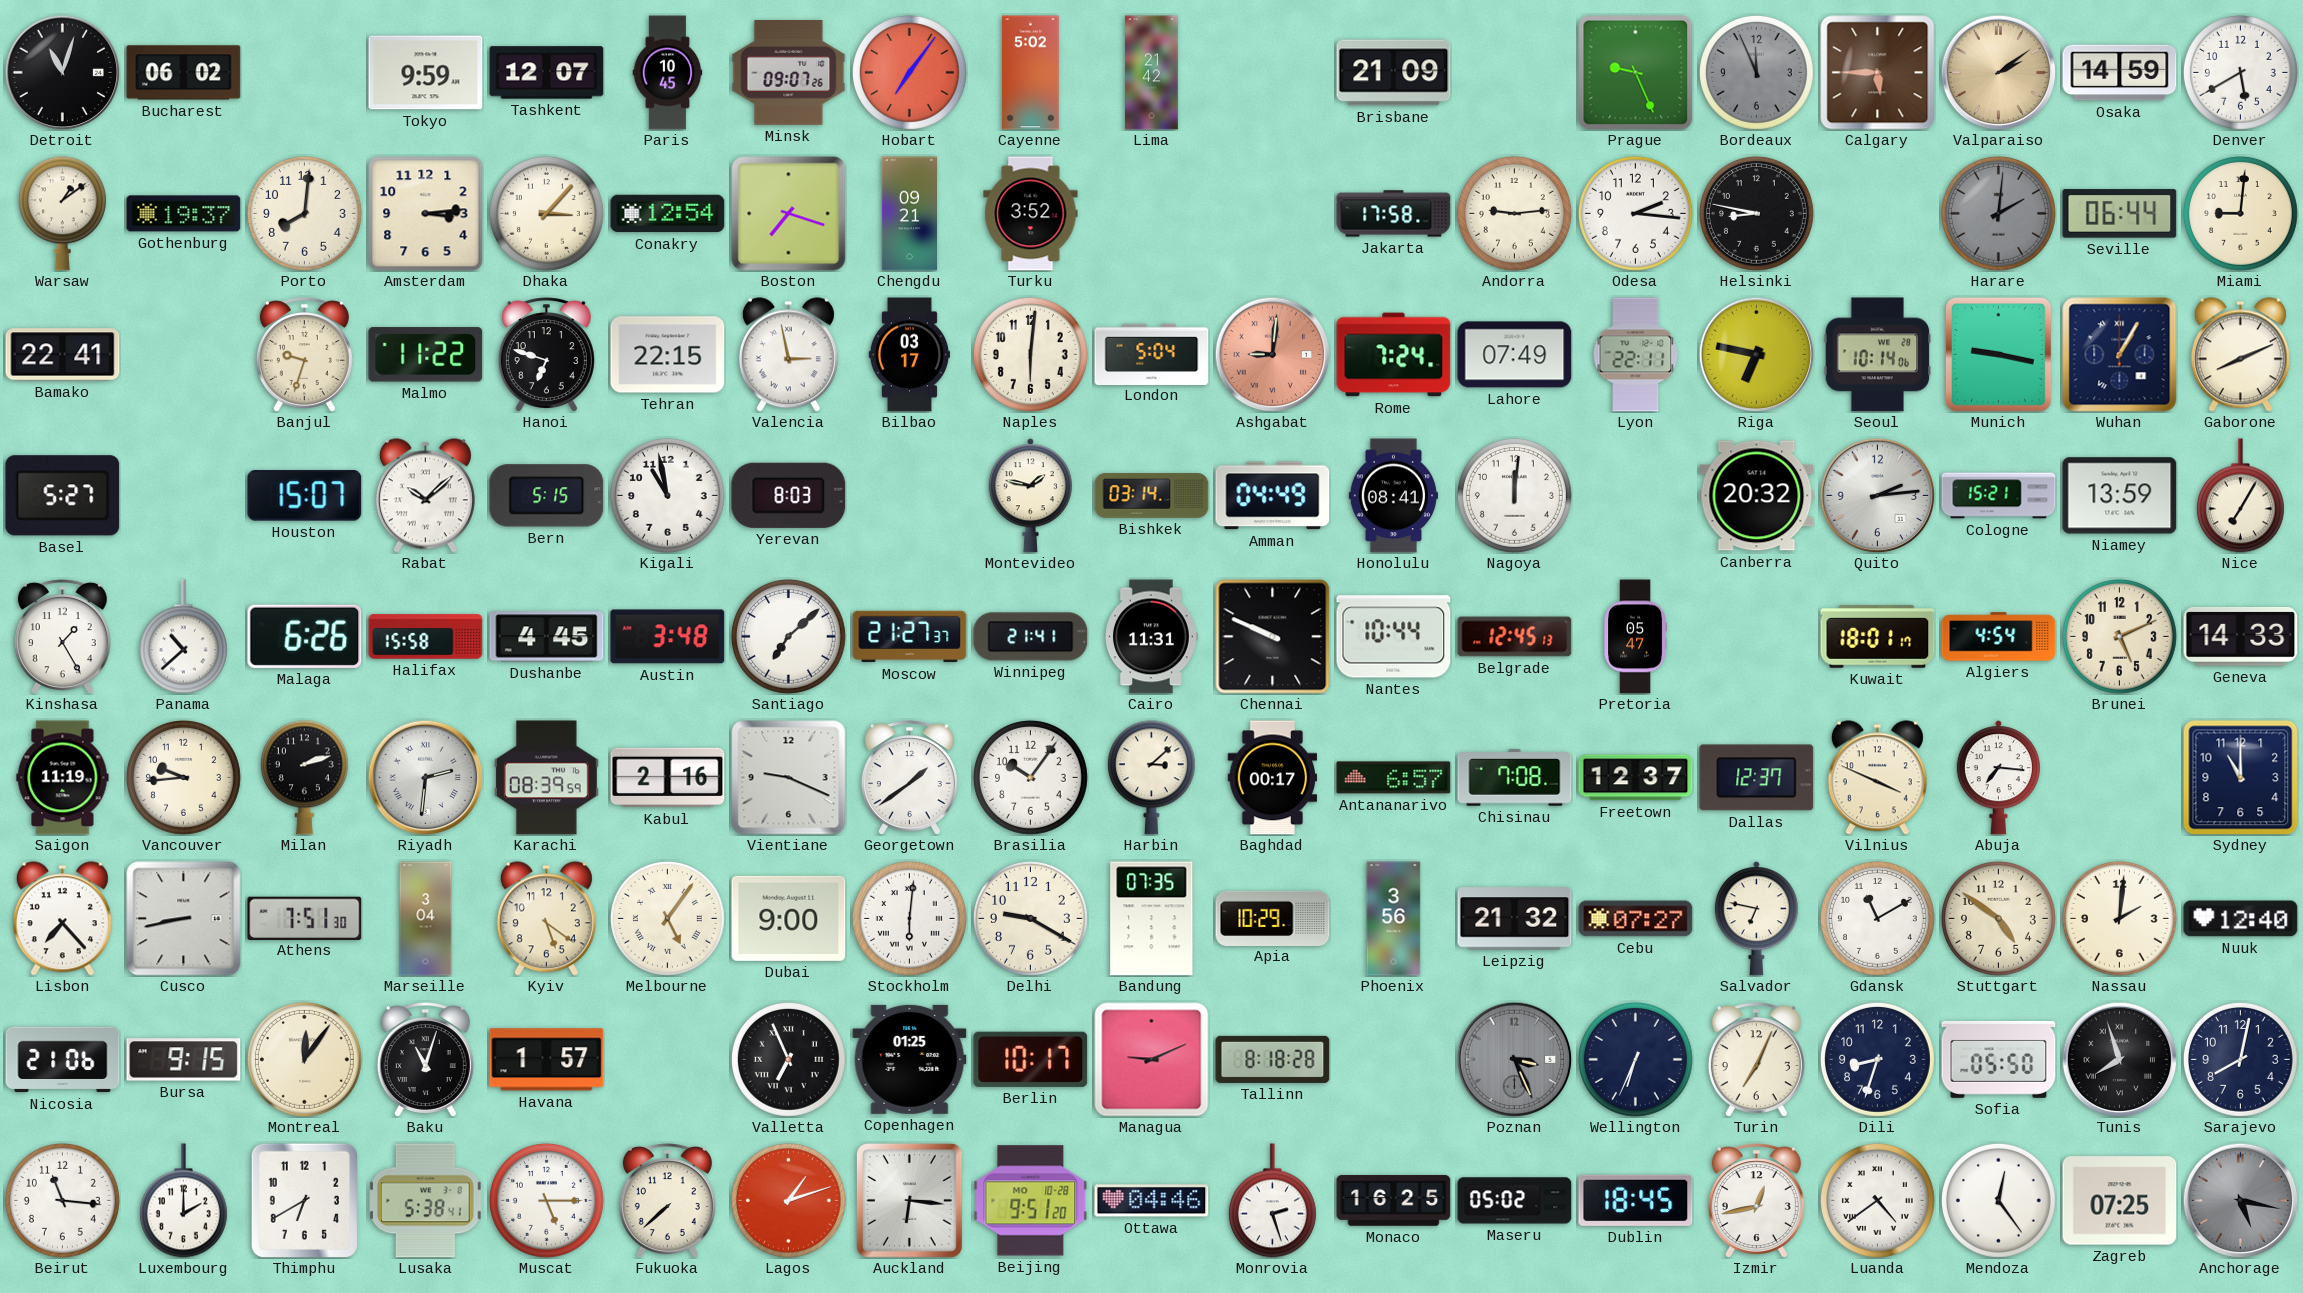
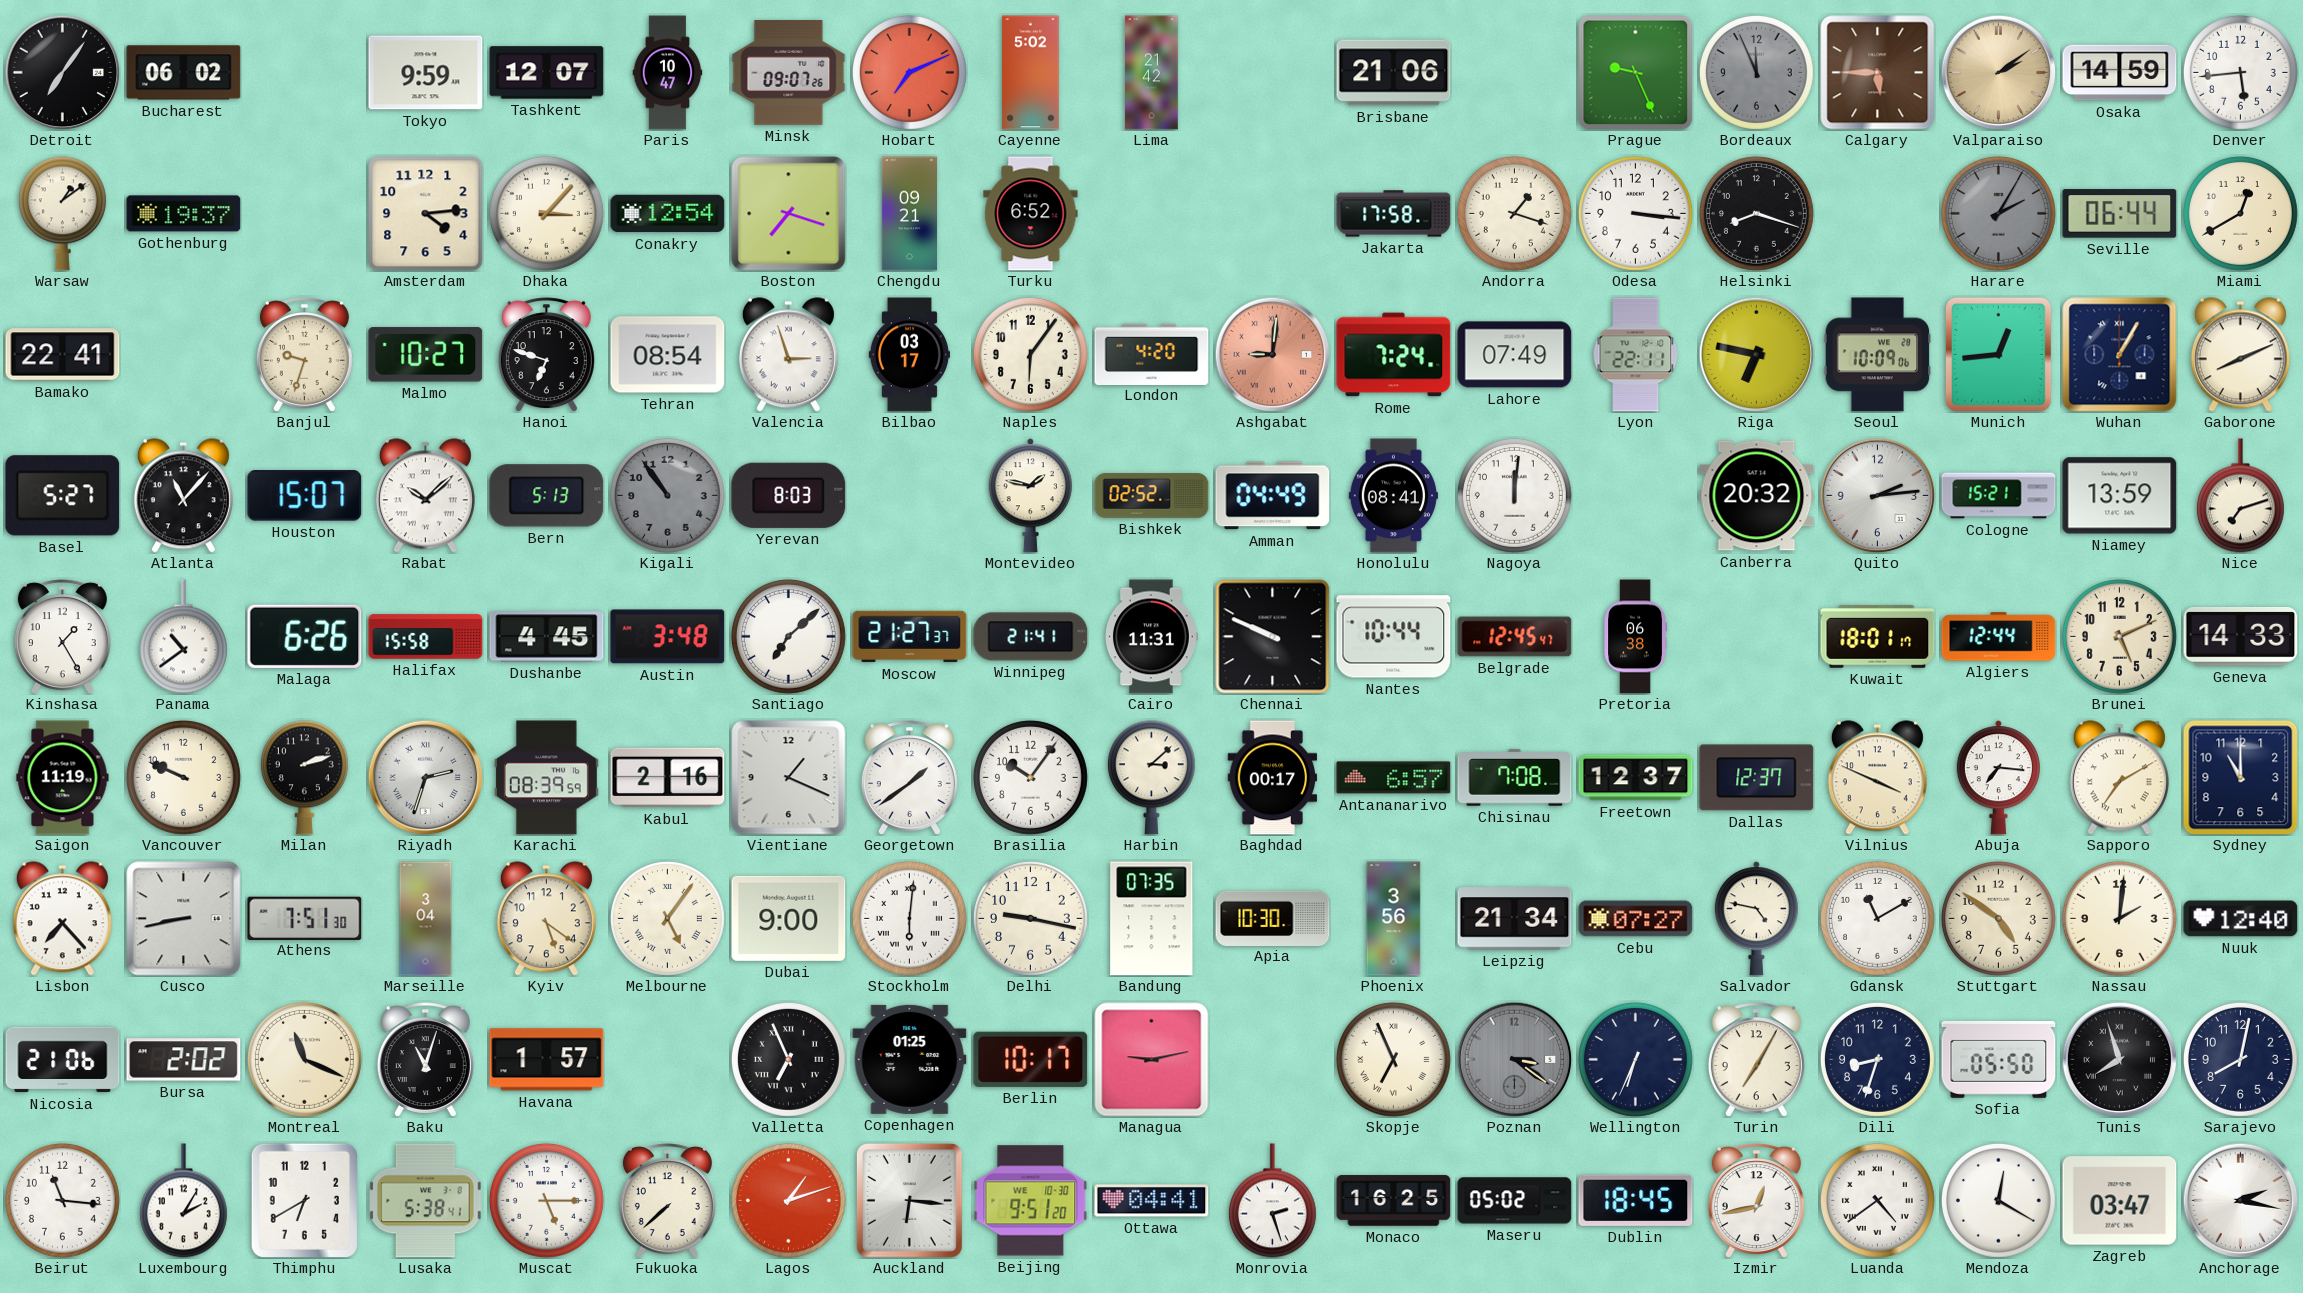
Detroit: 11:03 -> 7:06 (62, 72)
Paris: 10:45 -> 10:47 (668, 73)
Hobart: 7:06 -> 7:11 (909, 72)
Brisbane: 21:09 -> 21:06 (1394, 73)
Denver: 5:40 -> 5:44 (2240, 72)
Porto: 8:01 -> none (304, 213)
Amsterdam: 3:14 -> 4:14 (426, 214)
Turku: 3:52 -> 6:52 (1031, 214)
Andorra: 9:14 -> 1:18 (1514, 213)
Odesa: 2:16 -> 3:16 (1635, 213)
Helsinki: 8:47 -> 8:18 (1756, 213)
Harare: 2:01 -> 2:05 (1998, 213)
Miami: 9:01 -> 12:40 (2240, 213)
Malmo: 11:22 -> 10:27 (426, 355)
Tehran: 22:15 -> 08:54 (668, 355)
Valencia: 2:58 -> 2:57 (788, 355)
Naples: 6:01 -> 6:06 (1030, 354)
London: 5:04 -> 4:20 (1152, 354)
Seoul: 10:14 -> 10:09 (1878, 355)
Munich: 9:17 -> 12:44 (1998, 354)
Atlanta: none -> 11:07 (183, 496)
Bern: 5:15 -> 5:13 (547, 496)
Kigali: 10:58 -> 10:54 (667, 495)
Kigali dial: white -> grey (667, 495)
Bishkek: 03:14 -> 02:52 (1152, 496)
Nice: 7:05 -> 7:12 (2240, 496)
Panama: 10:38 -> 10:39 (183, 637)
Belgrade: 12:45:13 -> 12:45:47 (1515, 637)
Pretoria: 05:47 -> 06:38 (1635, 637)
Algiers: 4:54 -> 12:44 (1999, 637)
Vancouver: 9:44 -> 9:49 (183, 777)
Riyadh: 2:31 -> 2:33 (425, 777)
Vientiane: 9:19 -> 1:19 (789, 778)
Sapporo: none -> 7:10 (2119, 778)
Delhi: 9:20 -> 9:17 (1030, 918)
Apia: 10:29 -> 10:30 (1273, 918)
Leipzig: 21:32 -> 21:34 (1515, 919)
Salvador: 6:47 -> 4:47 (1756, 919)
Bursa: 9:15 -> 2:02 (184, 1060)
Montreal: 12:06 -> 11:19 (304, 1059)
Managua: 9:11 -> 9:13 (1152, 1060)
Tallinn: 8:18 -> none (1273, 1059)
Skopje: none -> 6:56 (1393, 1059)
Poznan: 3:26 -> 3:21 (1514, 1059)
Turin: 7:04 -> 7:05 (1756, 1060)
Luxembourg: 2:00 -> 2:05 (183, 1201)
Beijing date: MO 10-28 -> WE 10-30 (1031, 1201)
Ottawa: 04:46 -> 04:41 (1152, 1201)
Mendoza: 12:24 -> 12:20 (1998, 1200)
Zagreb: 07:25 -> 03:47 (2120, 1201)
Anchorage: 5:17 -> 2:17 (2240, 1200)
Anchorage dial: grey -> white (2240, 1200)
